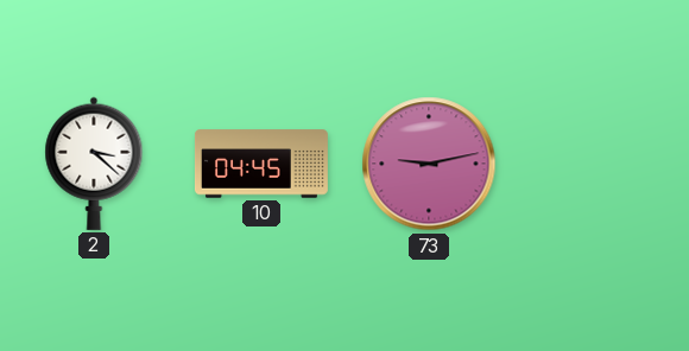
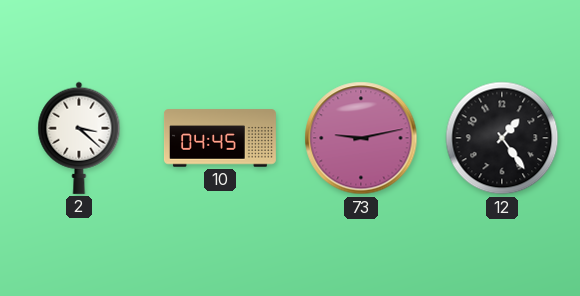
12: none -> 1:24 (502, 138)
